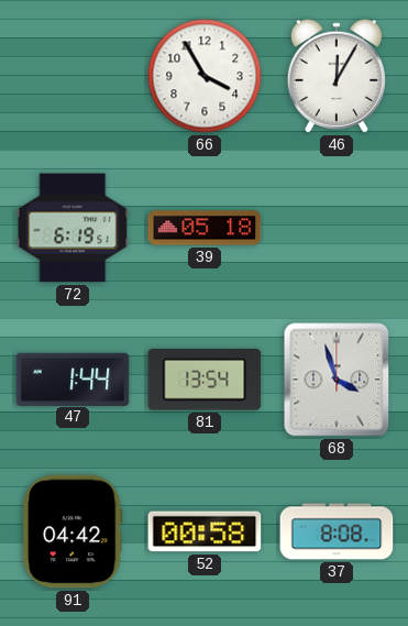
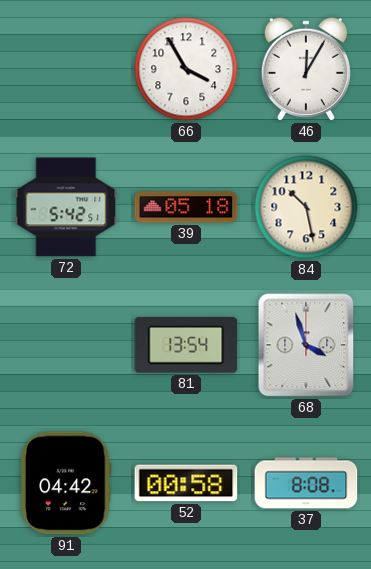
72: 6:19 -> 5:42 (66, 207)
84: none -> 10:28 (306, 207)
47: 1:44 -> none (73, 378)
